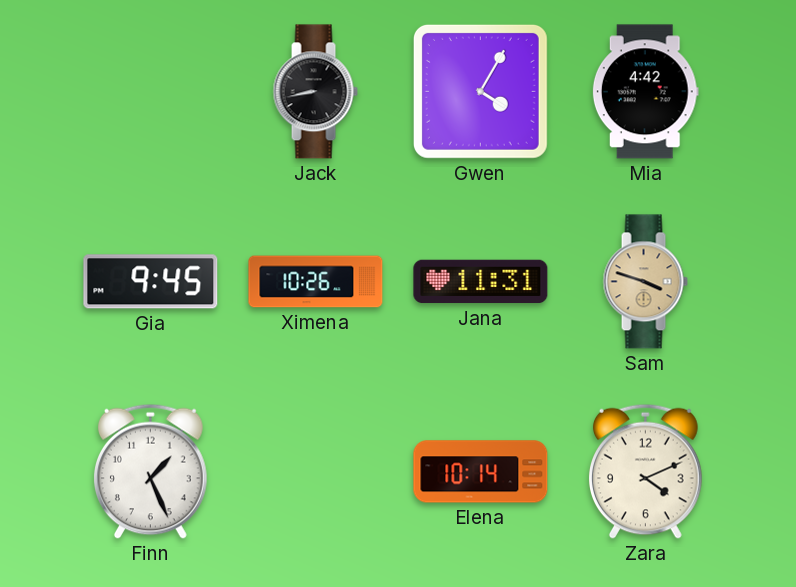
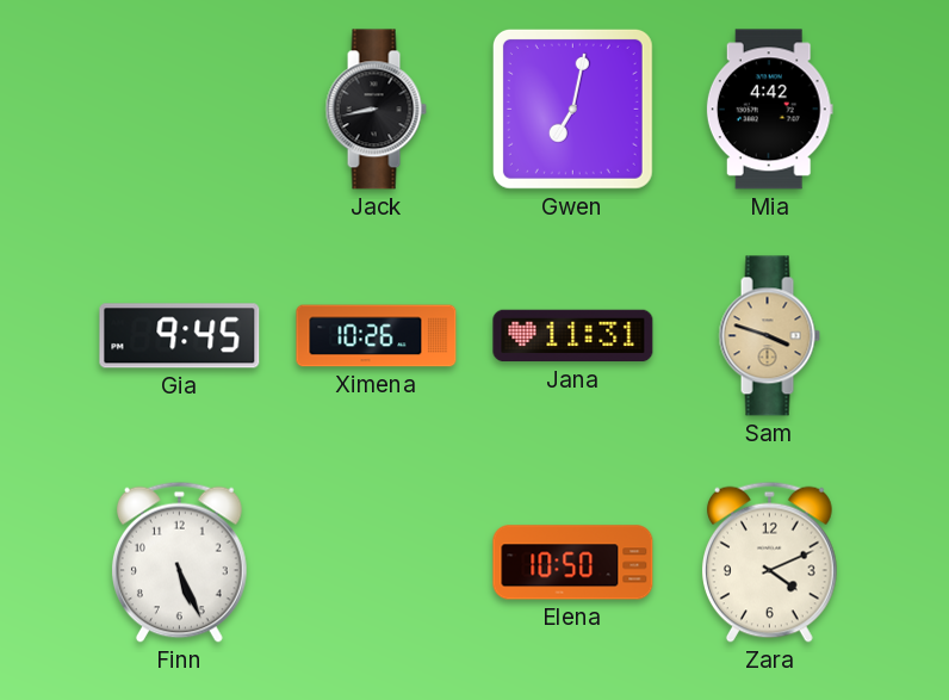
Gwen: 4:05 -> 7:02 (572, 109)
Finn: 1:26 -> 5:26 (179, 562)
Elena: 10:14 -> 10:50 (573, 563)
